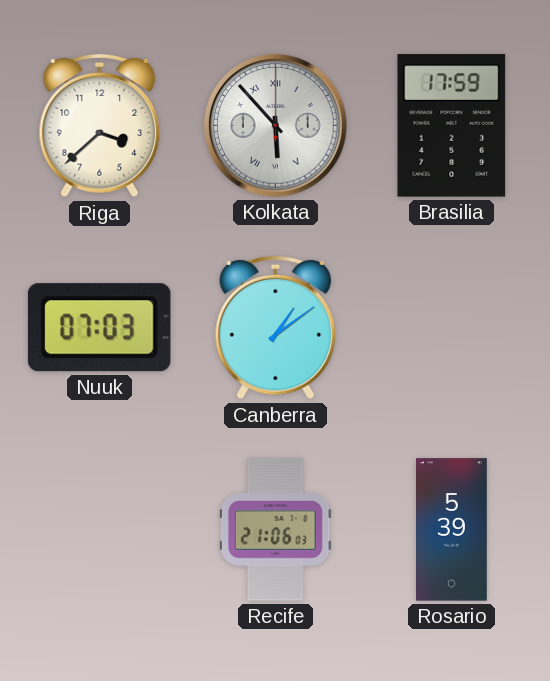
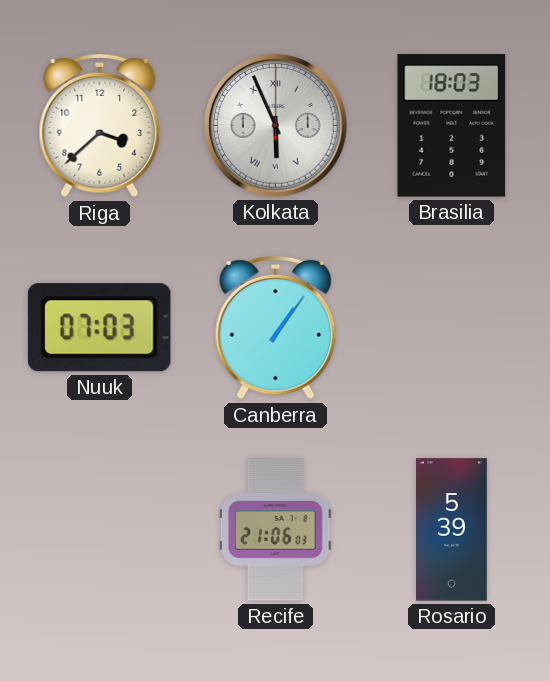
Kolkata: 5:53 -> 5:56 (276, 126)
Brasilia: 17:59 -> 18:03 (452, 126)
Canberra: 1:09 -> 1:06 (276, 328)
